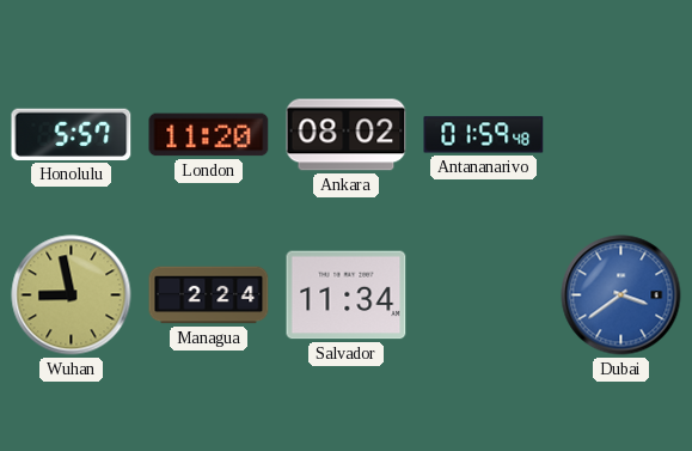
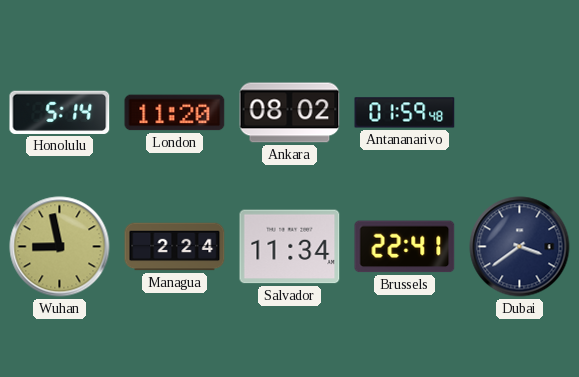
Honolulu: 5:57 -> 5:14 (60, 112)
Brussels: none -> 22:41 (405, 247)
Dubai dial: blue -> navy (520, 247)
